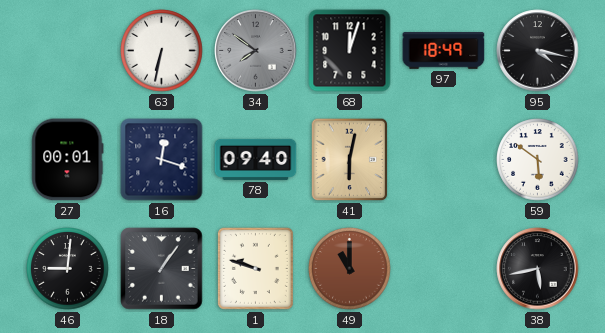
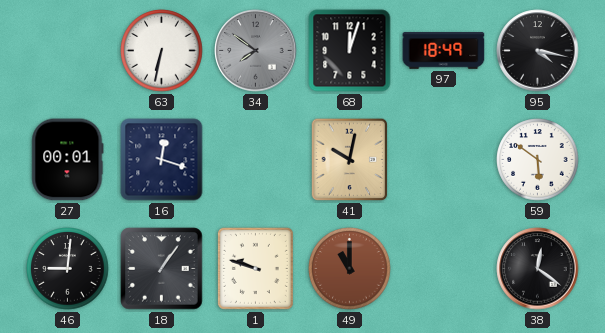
78: 09:40 -> none (256, 159)
41: 6:02 -> 10:02 (350, 160)
38: 5:43 -> 12:21 (538, 269)
